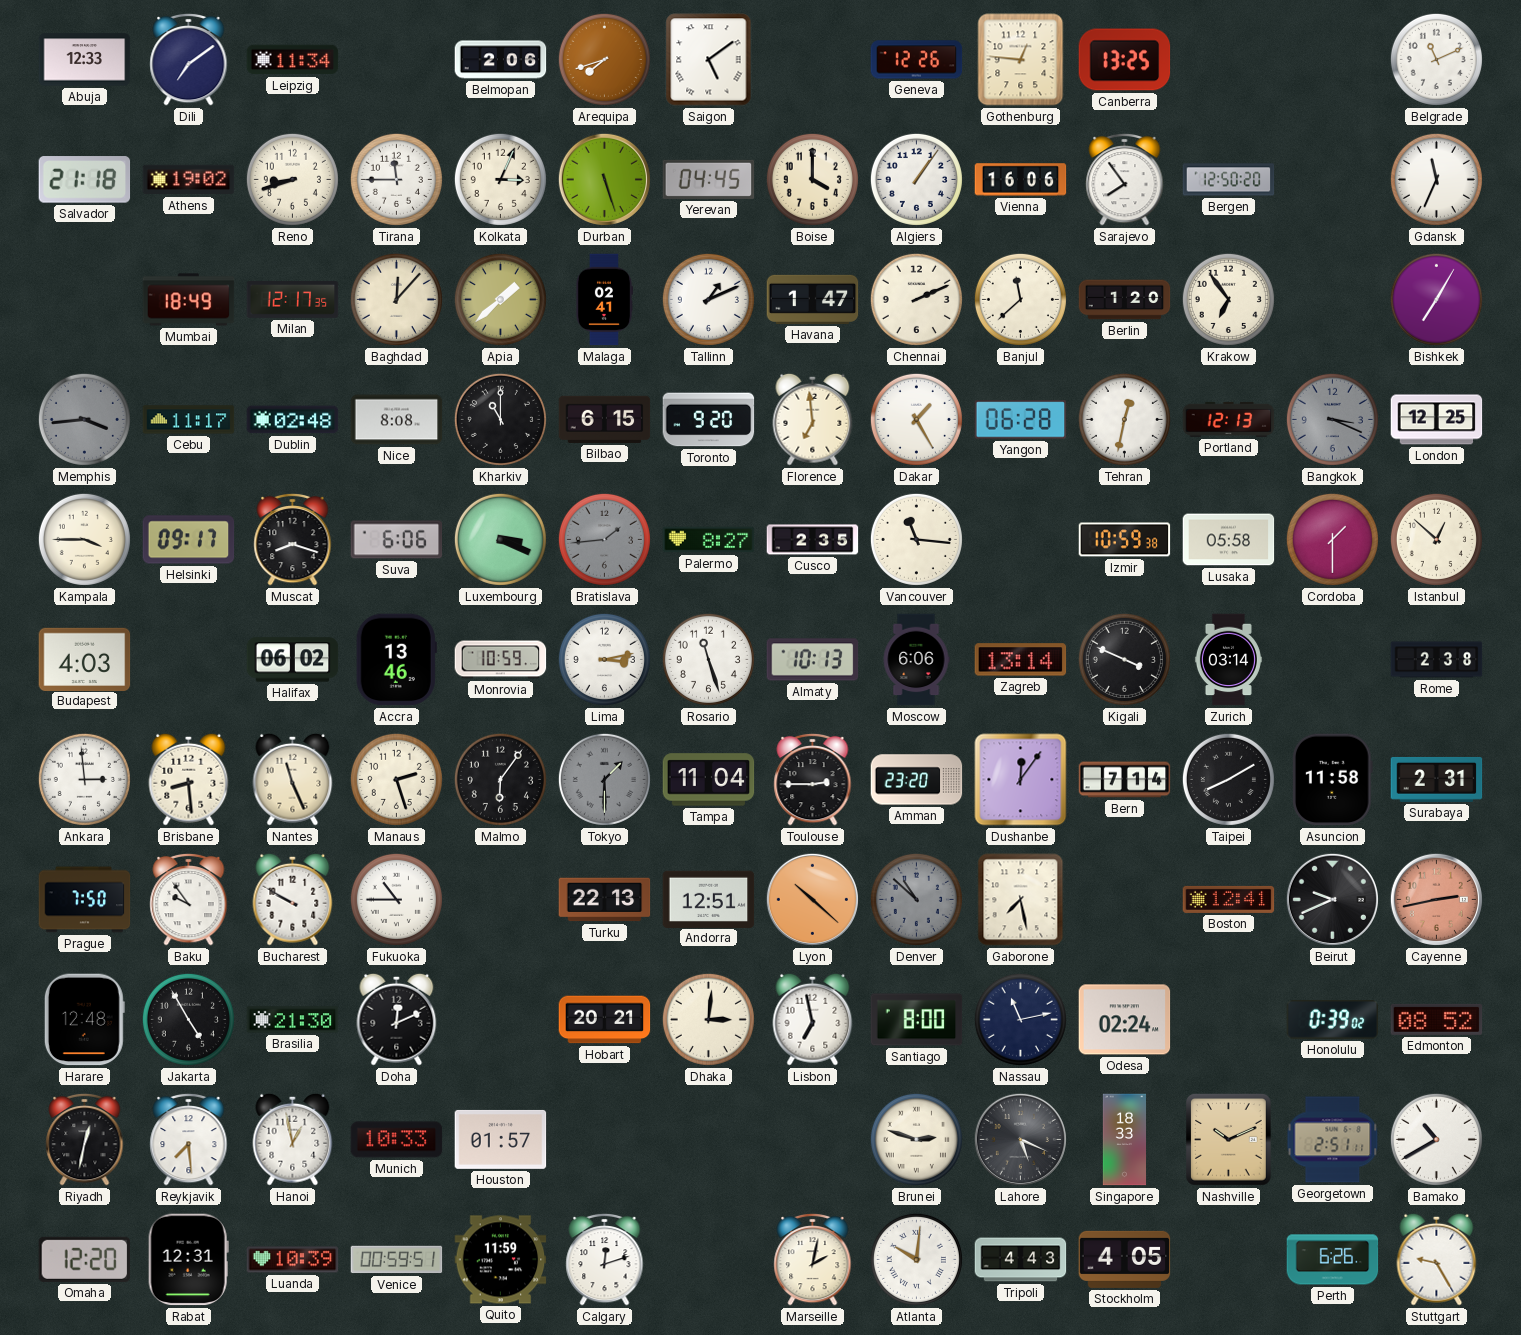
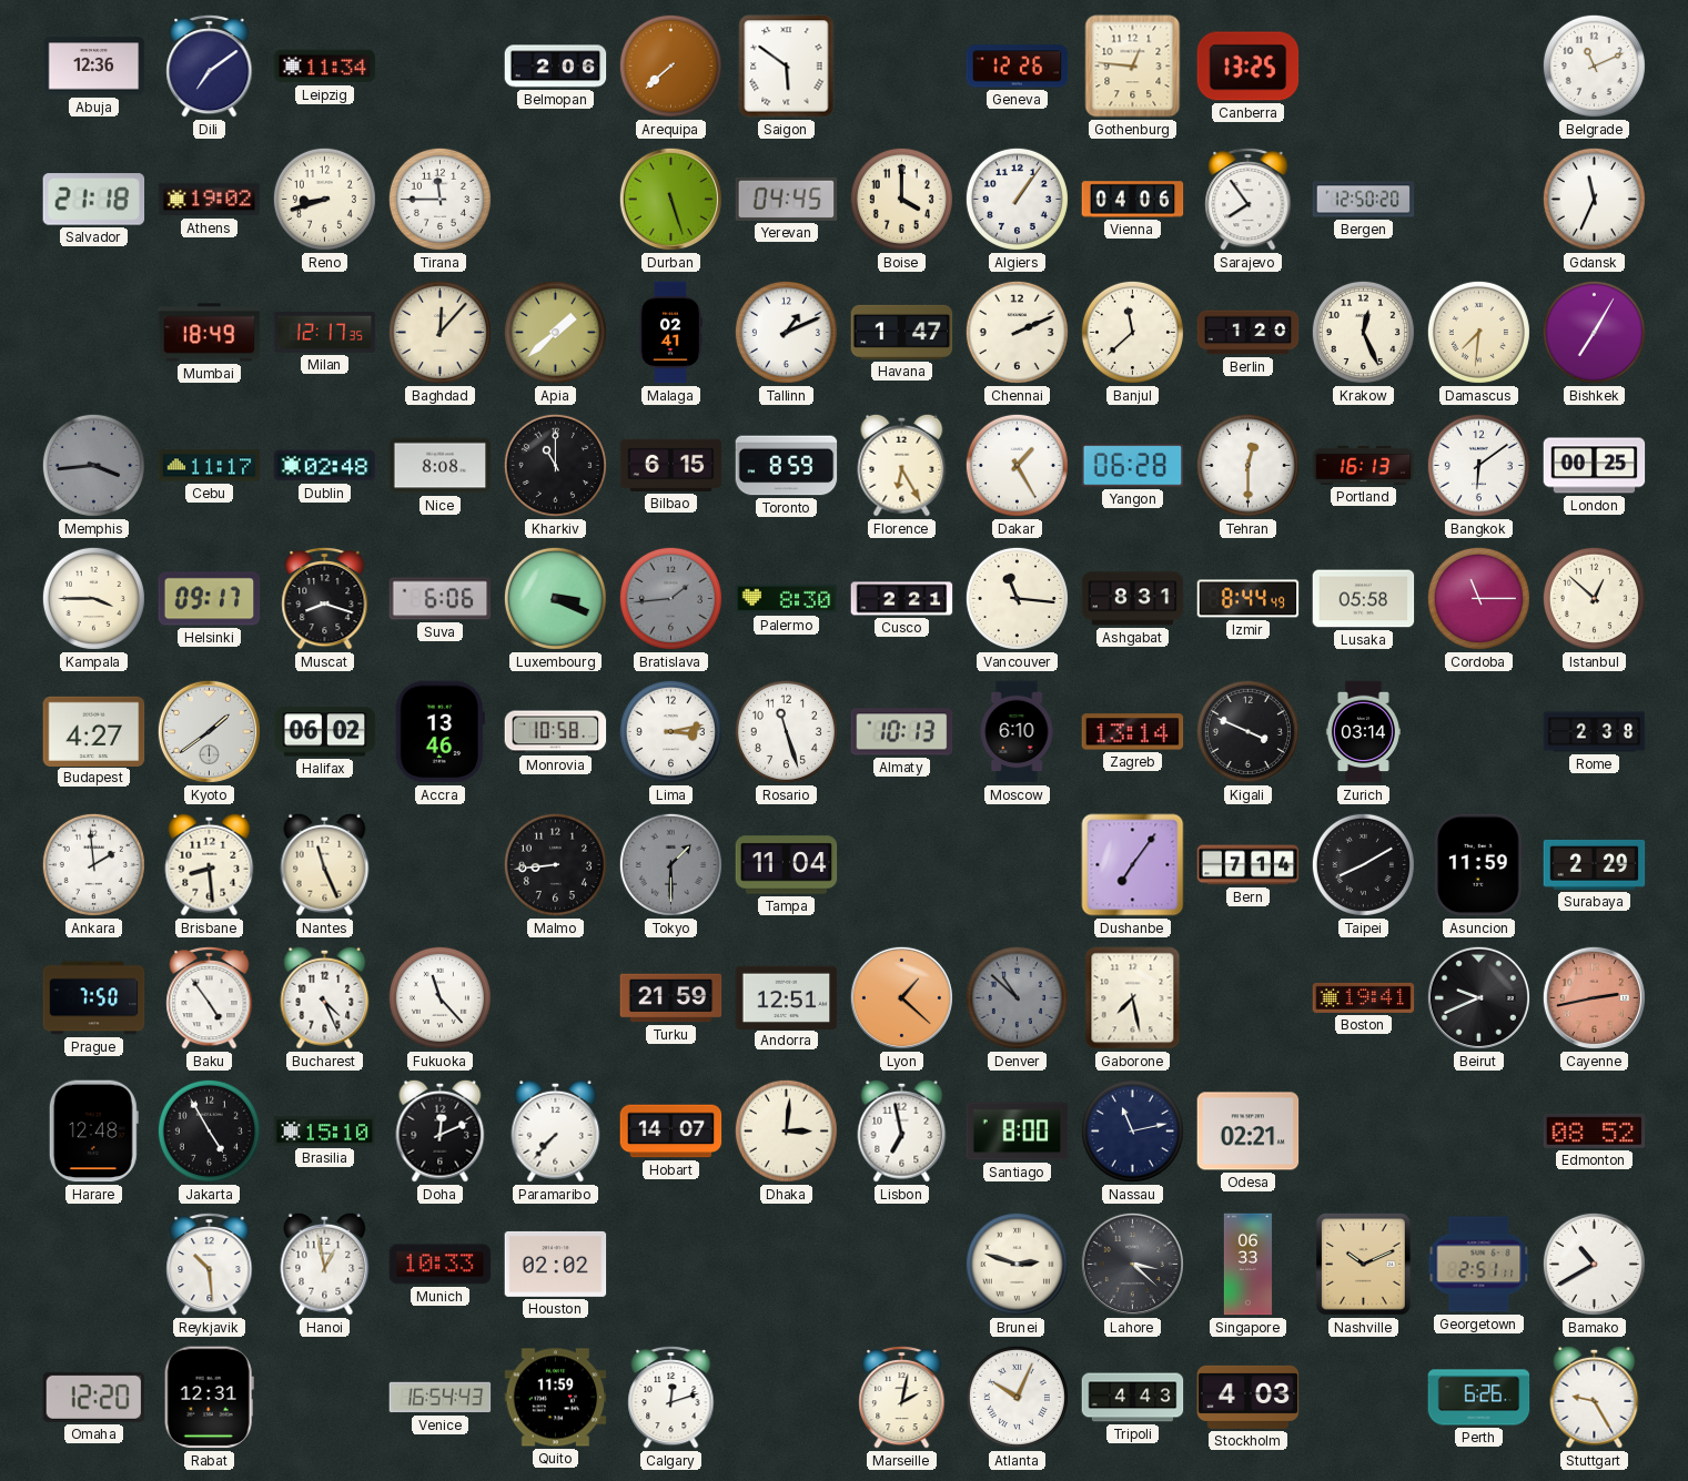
Abuja: 12:33 -> 12:36 (94, 67)
Arequipa: 7:42 -> 7:38 (670, 65)
Saigon: 5:09 -> 5:51 (787, 67)
Kolkata: 3:04 -> none (500, 179)
Vienna: 16:06 -> 04:06 (1133, 200)
Krakow: 6:54 -> 12:26 (1363, 332)
Damascus: none -> 7:31 (1478, 332)
Toronto: 9:20 -> 8:59 (787, 466)
Florence: 6:59 -> 6:25 (902, 465)
Tehran: 12:32 -> 12:30 (1247, 465)
Portland: 12:13 -> 16:13 (1364, 465)
Bangkok: 3:19 -> 6:09 (1478, 465)
Bangkok dial: grey -> white (1478, 465)
London: 12:25 -> 00:25 (1595, 466)
Palermo: 8:27 -> 8:30 (787, 599)
Cusco: 2:35 -> 2:21 (902, 599)
Ashgabat: none -> 8:31 (1133, 599)
Izmir: 10:59 -> 8:44 (1249, 599)
Cordoba: 1:30 -> 11:15 (1478, 598)
Budapest: 4:03 -> 4:27 (94, 731)
Kyoto: none -> 1:39 (209, 731)
Monrovia: 10:59 -> 10:58 (556, 732)
Moscow: 6:06 -> 6:10 (1017, 732)
Ankara: 2:59 -> 1:59 (93, 864)
Manaus: 2:27 -> none (396, 779)
Malmo: 6:06 -> 8:44 (555, 864)
Toulouse: 2:45 -> none (813, 779)
Amman: 23:20 -> none (917, 780)
Dushanbe: 12:06 -> 7:06 (1133, 865)
Asuncion: 11:58 -> 11:59 (1478, 865)
Surabaya: 2:31 -> 2:29 (1595, 864)
Baku: 9:54 -> 4:54 (210, 997)
Bucharest: 9:50 -> 4:26 (325, 997)
Fukuoka: 10:45 -> 11:23 (439, 997)
Turku: 22:13 -> 21:59 (671, 998)
Lyon: 10:22 -> 1:22 (901, 997)
Boston: 12:41 -> 19:41 (1364, 997)
Brasilia: 21:30 -> 15:10 (325, 1132)
Paramaribo: none -> 7:37 (556, 1130)
Hobart: 20:21 -> 14:07 (671, 1132)
Odesa: 02:24 -> 02:21 (1249, 1132)
Honolulu: 0:39 -> none (1333, 1019)
Riyadh: 12:32 -> none (85, 1139)
Reykjavik: 7:29 -> 10:29 (210, 1264)
Houston: 01:57 -> 02:02 (556, 1264)
Lahore: 5:19 -> 3:22 (1132, 1264)
Singapore: 18:33 -> 06:33 (1249, 1265)
Luanda: 10:39 -> none (293, 1260)
Venice: 00:59 -> 16:54 (441, 1398)
Atlanta: 10:01 -> 10:04 (1017, 1397)
Stockholm: 4:05 -> 4:03 (1249, 1397)
